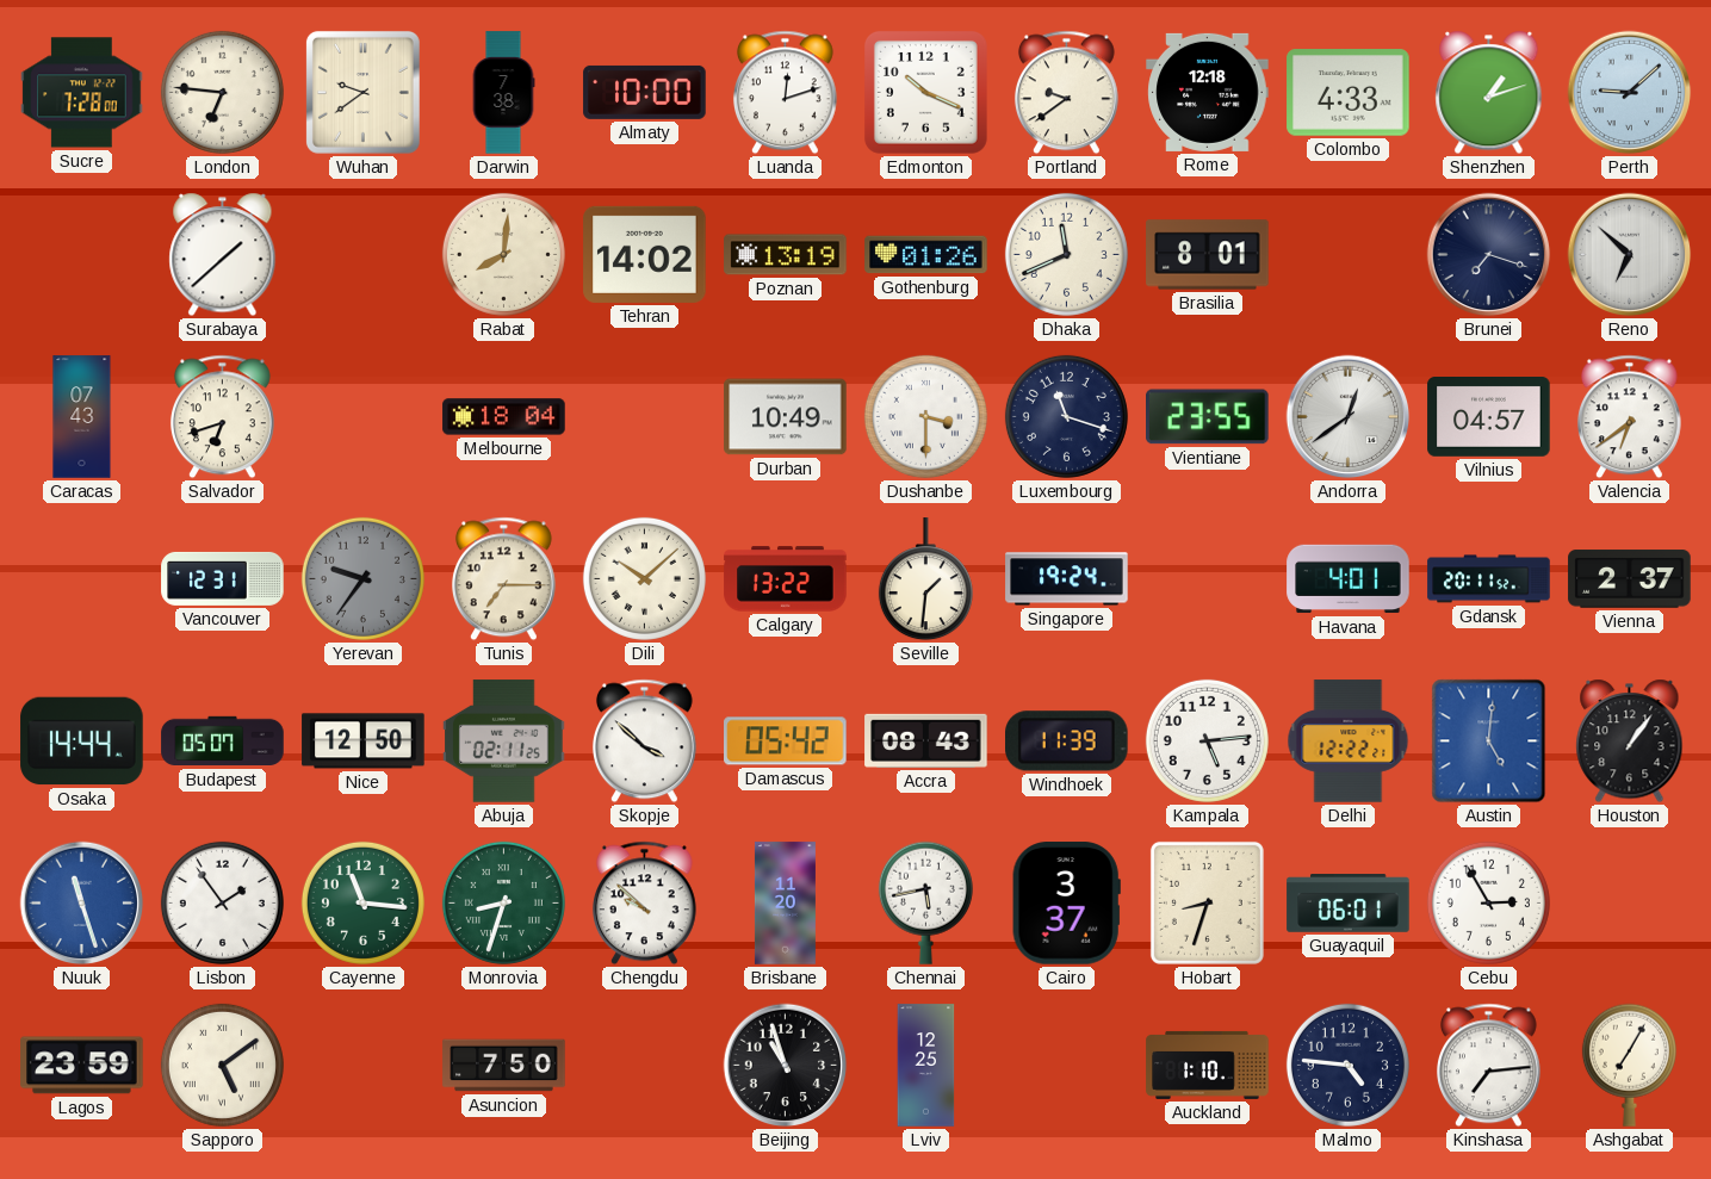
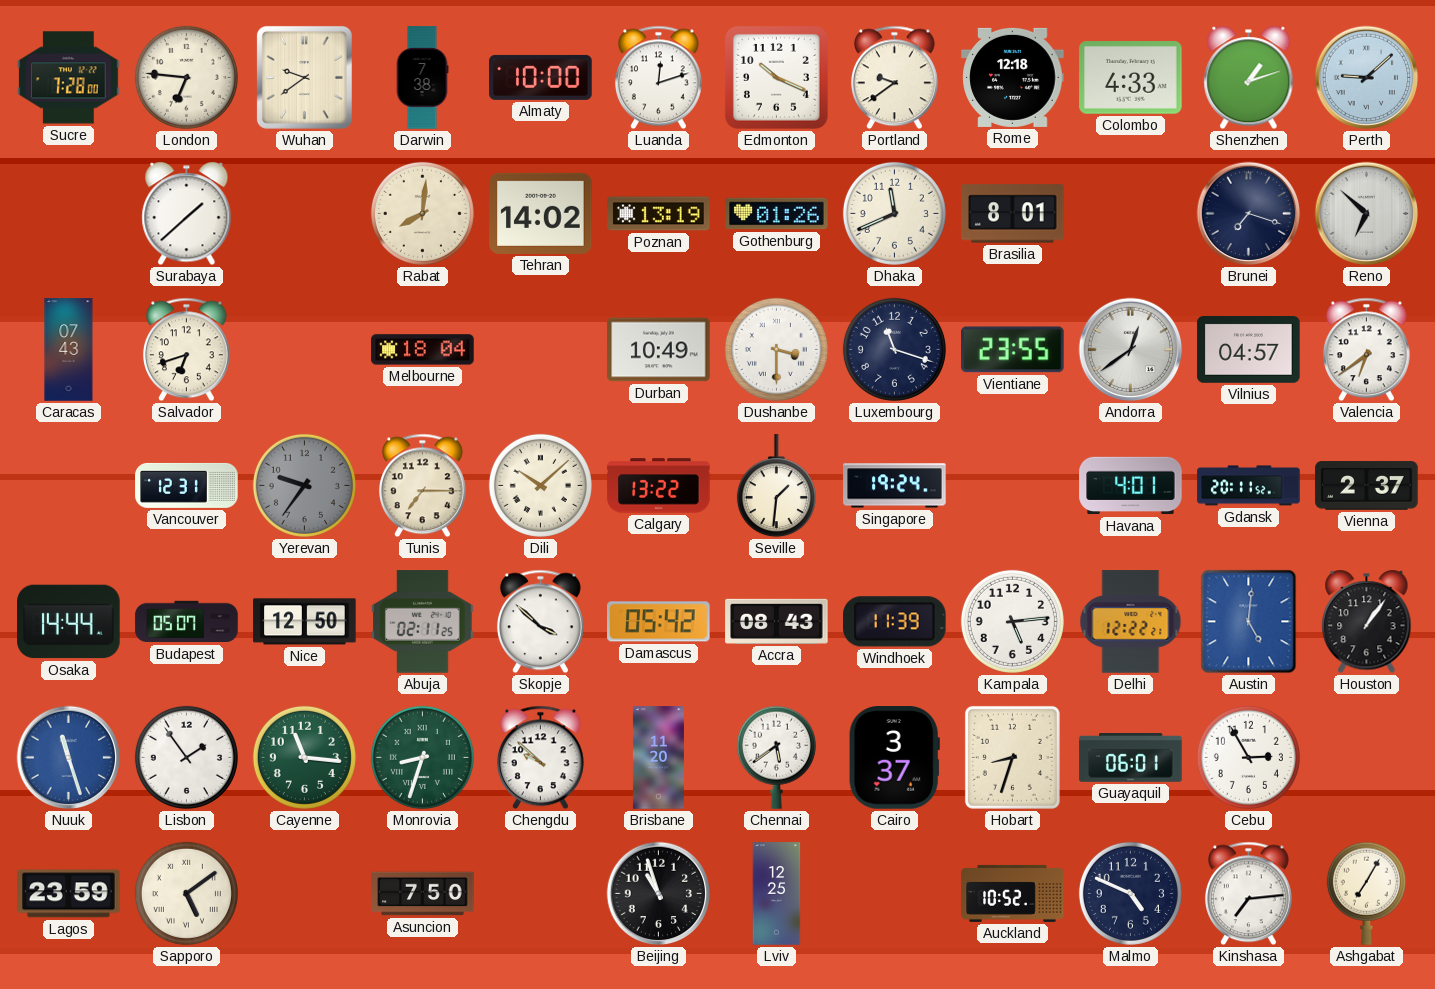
Chennai: 5:43 -> 5:39 (776, 757)
Auckland: 1:10 -> 10:52 (1013, 893)
Malmo: 4:46 -> 4:49 (1130, 893)
